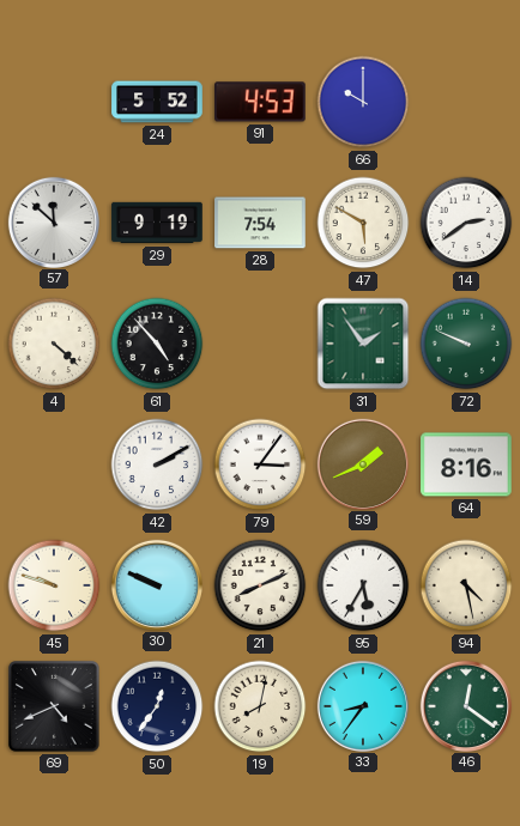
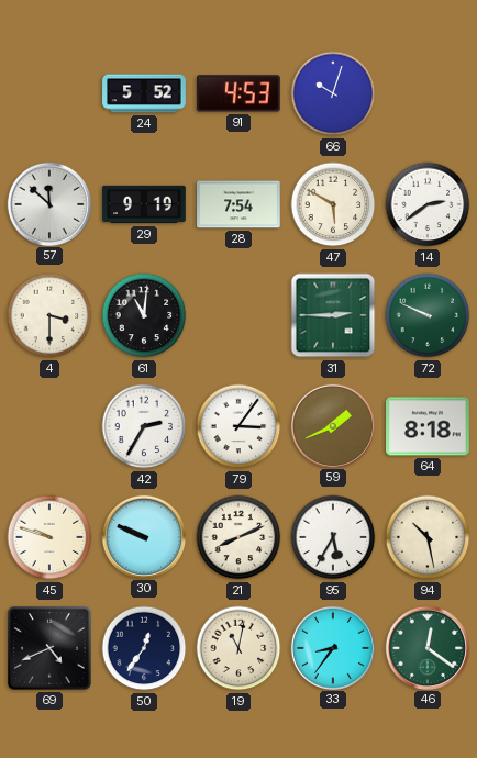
66: 10:00 -> 10:03 (333, 93)
4: 4:22 -> 3:30 (49, 315)
61: 4:53 -> 11:01 (144, 315)
31: 1:54 -> 2:45 (333, 315)
42: 2:10 -> 2:35 (144, 426)
64: 8:16 -> 8:18 (428, 426)
94: 4:28 -> 10:28 (428, 537)
19: 8:02 -> 11:02 (239, 648)
